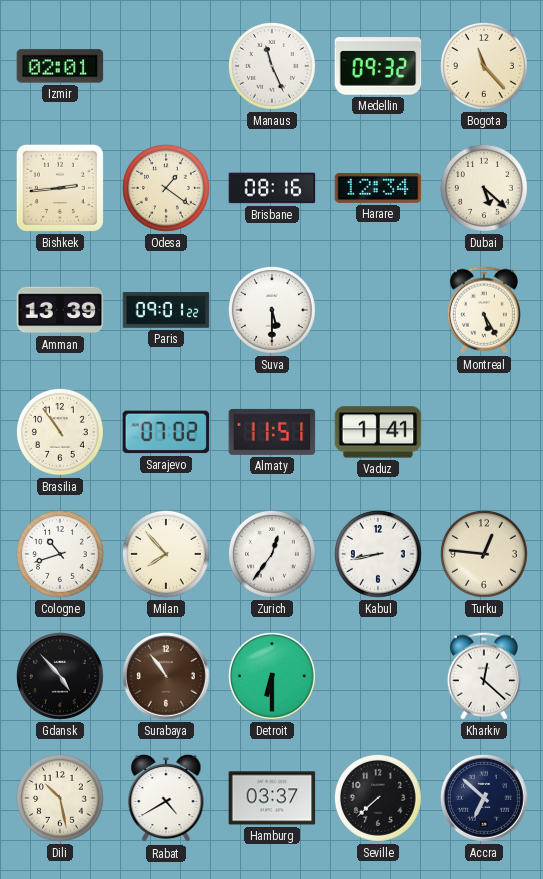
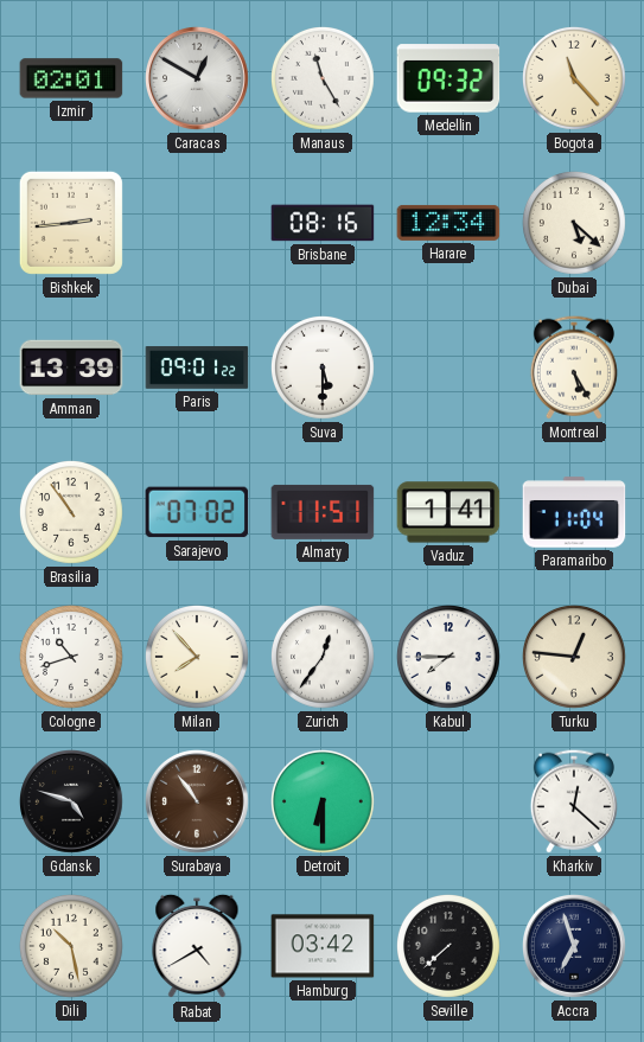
Caracas: none -> 12:50 (198, 79)
Manaus: 11:26 -> 11:25 (324, 79)
Odesa: 1:21 -> none (167, 189)
Paramaribo: none -> 11:04 (574, 512)
Kabul: 8:43 -> 7:45 (449, 658)
Gdansk: 4:53 -> 4:48 (72, 803)
Hamburg: 03:37 -> 03:42 (323, 946)
Accra: 6:52 -> 6:57 (575, 947)
